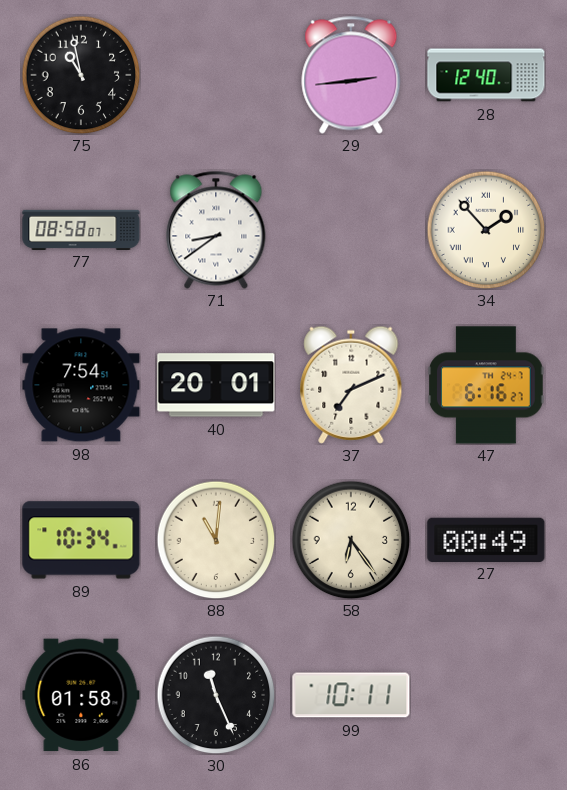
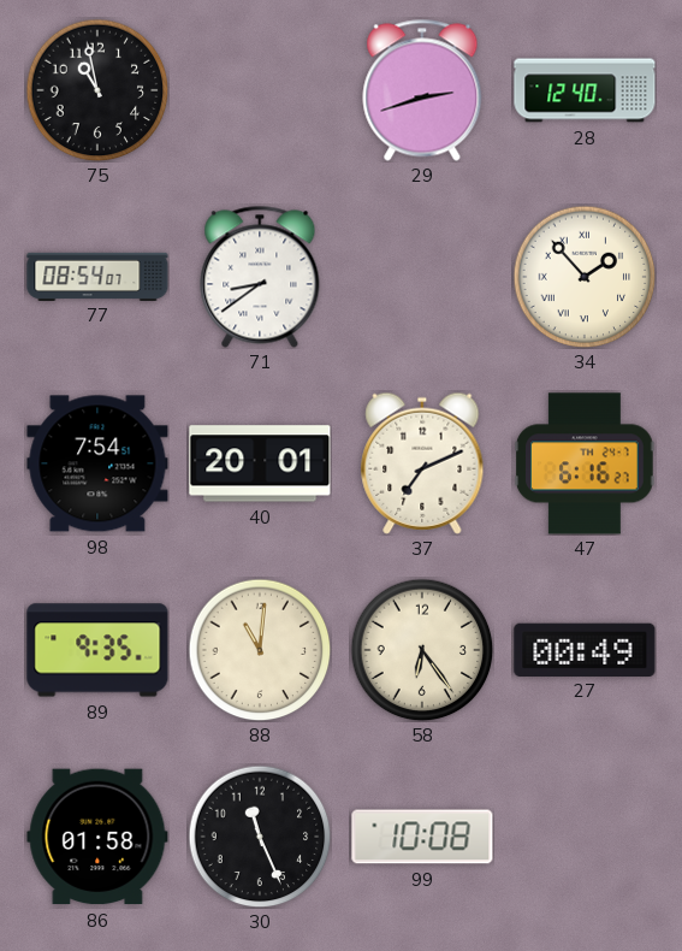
29: 2:44 -> 2:42 (422, 90)
77: 08:58 -> 08:54 (97, 276)
89: 10:34 -> 9:35 (97, 650)
99: 10:11 -> 10:08 (422, 837)
